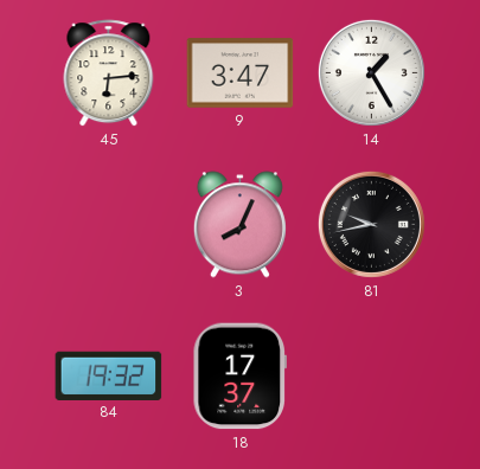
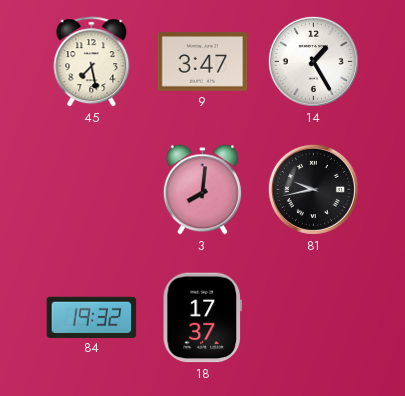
45: 6:14 -> 7:28 (92, 62)
3: 8:04 -> 8:01 (202, 190)
